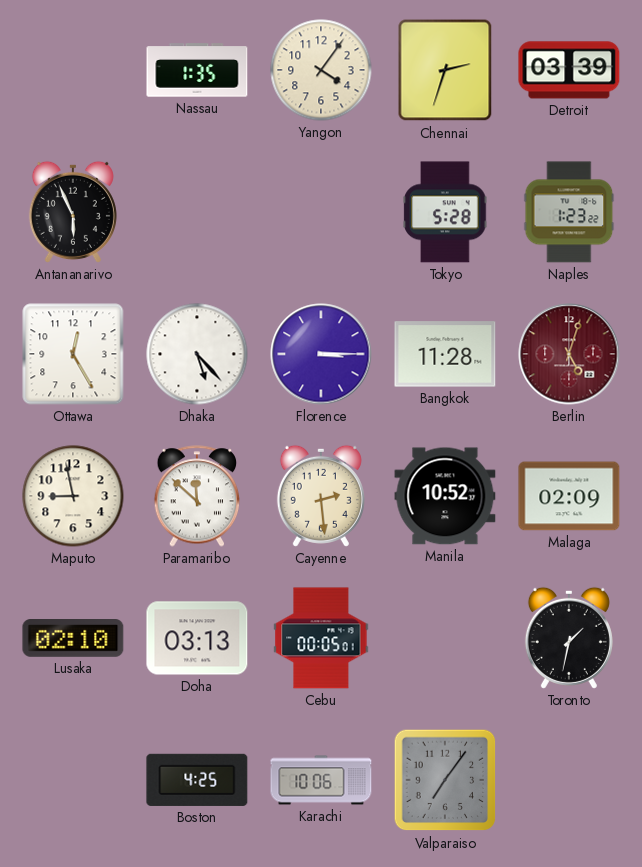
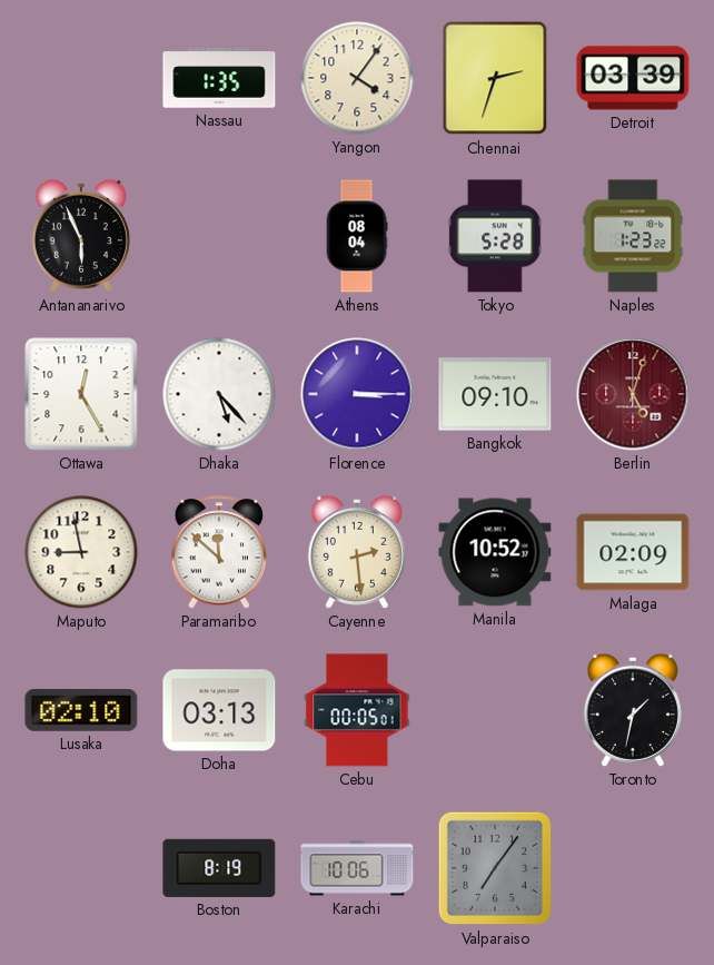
Athens: none -> 08:04 (357, 236)
Bangkok: 11:28 -> 09:10 (495, 394)
Boston: 4:25 -> 8:19 (219, 868)
